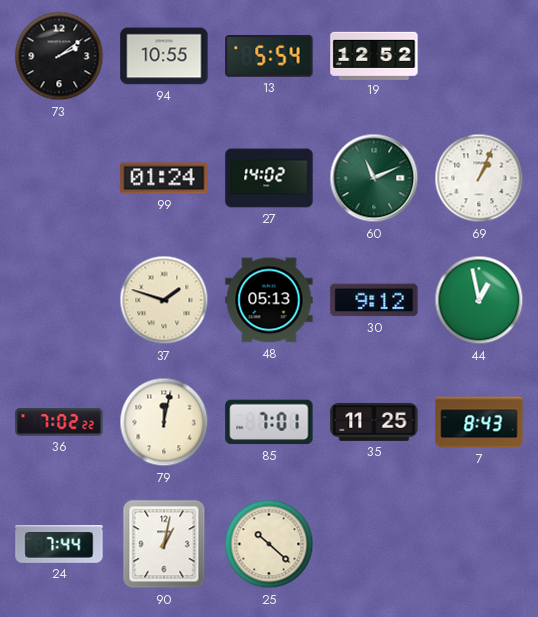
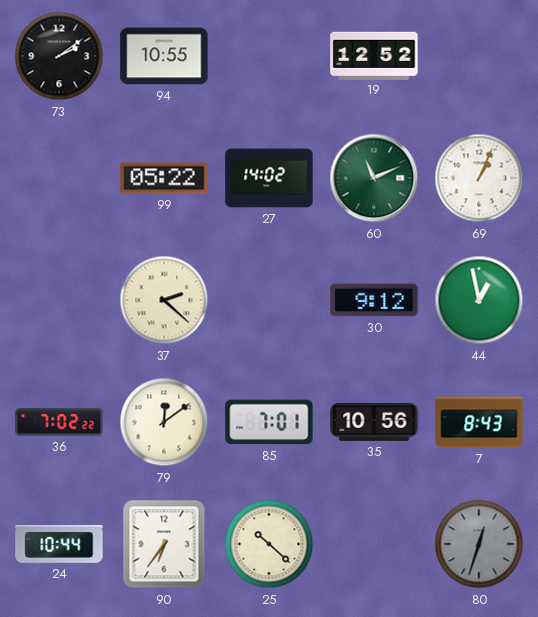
13: 5:54 -> none (269, 56)
99: 01:24 -> 05:22 (164, 178)
37: 1:48 -> 2:22 (164, 300)
48: 05:13 -> none (269, 300)
79: 12:02 -> 12:09 (164, 422)
35: 11:25 -> 10:56 (374, 422)
24: 7:44 -> 10:44 (59, 544)
90: 1:02 -> 6:36 (164, 544)
80: none -> 12:33 (479, 544)
